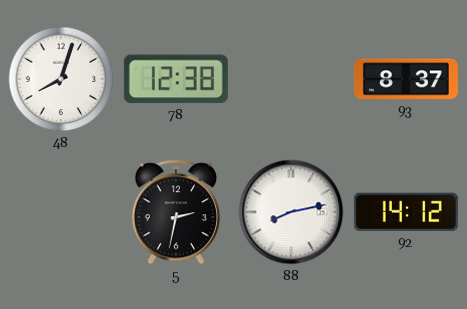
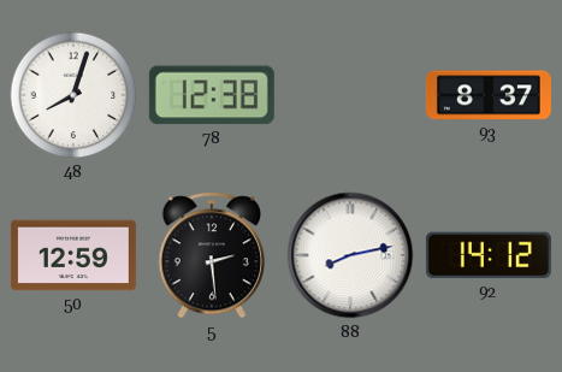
50: none -> 12:59 (73, 255)
5: 2:32 -> 2:29 (211, 255)
